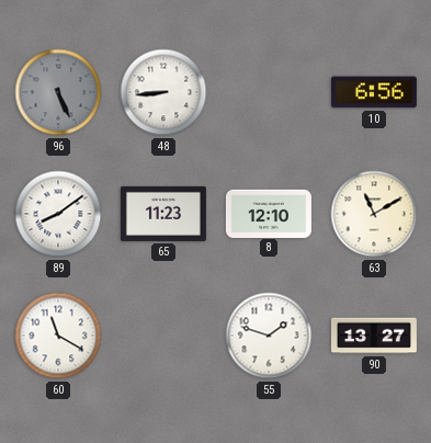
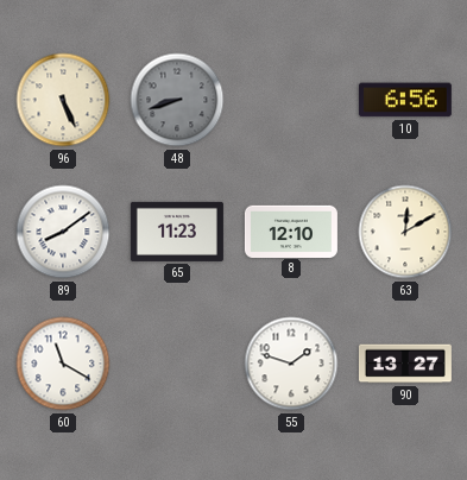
96 dial: grey -> cream (63, 100)
48: 8:44 -> 8:42 (177, 100)
48 dial: white -> grey (177, 100)
63: 11:10 -> 12:10 (405, 232)
